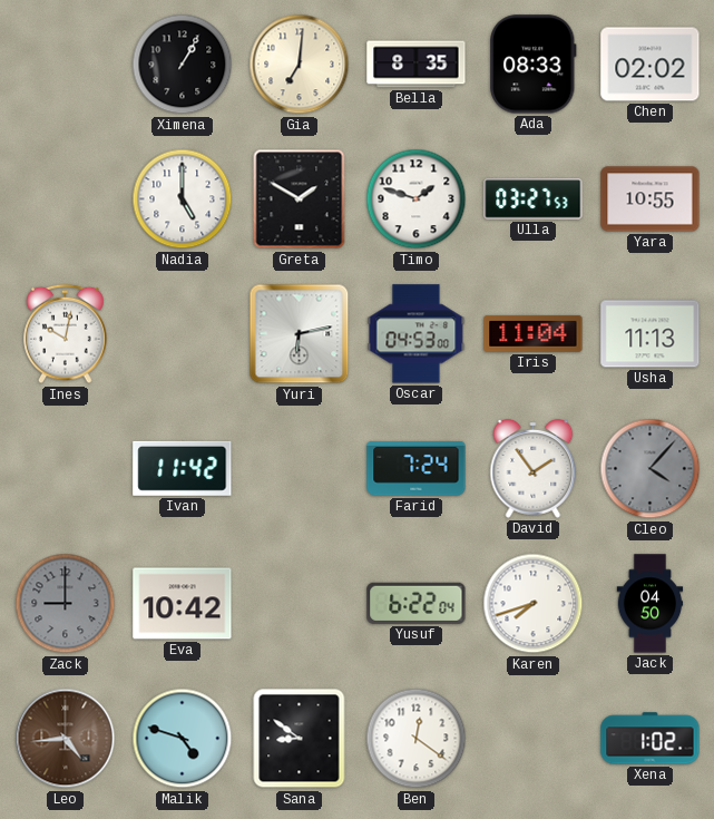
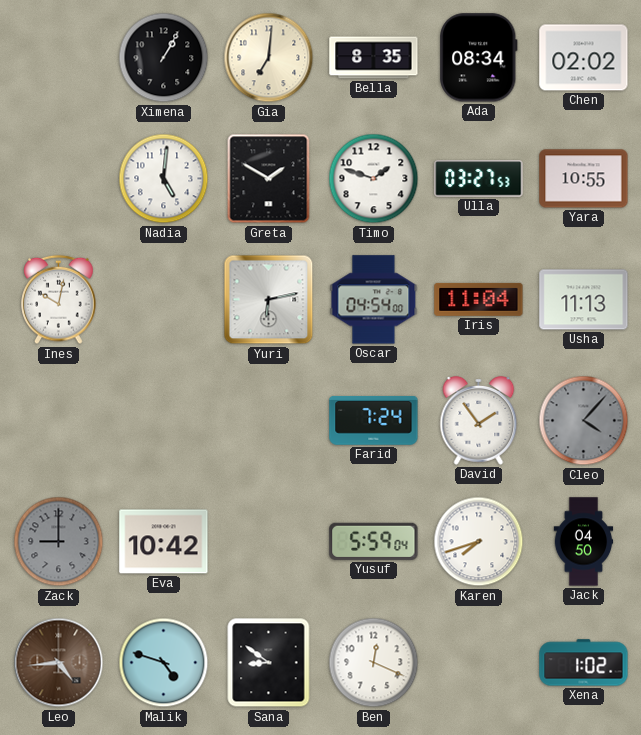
Ada: 08:33 -> 08:34 (479, 58)
Nadia: 5:00 -> 5:01 (164, 179)
Oscar: 04:53 -> 04:54 (374, 300)
Ivan: 11:42 -> none (183, 468)
Yusuf: 6:22 -> 5:59 (374, 541)
Ben: 12:21 -> 12:19 (374, 663)
